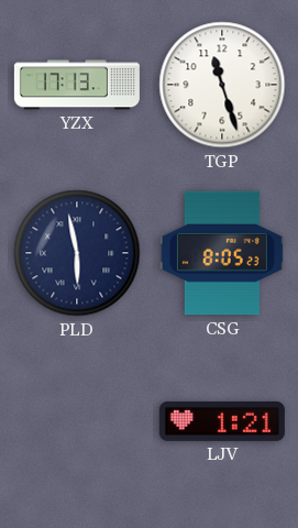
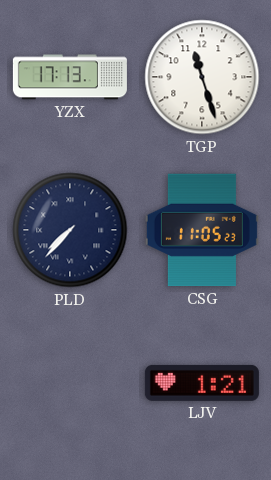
PLD: 5:58 -> 7:37 (70, 230)
CSG: 8:05 -> 11:05 (202, 230)
